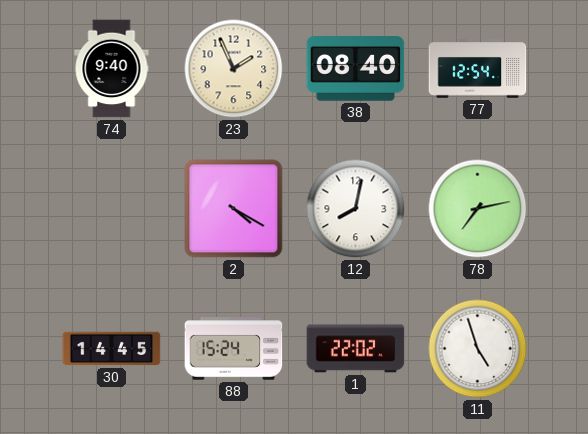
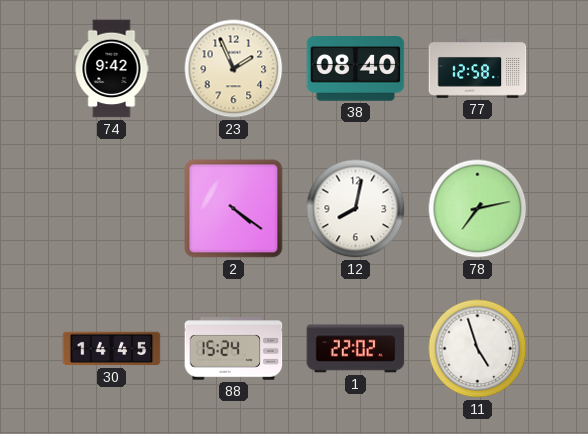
74: 9:40 -> 9:42 (112, 69)
77: 12:54 -> 12:58 (478, 69)
2: 4:20 -> 4:21 (234, 209)
